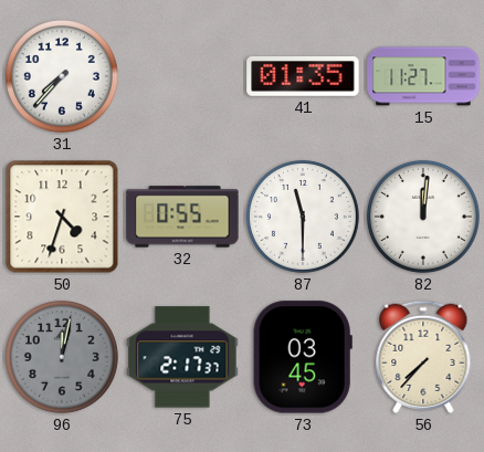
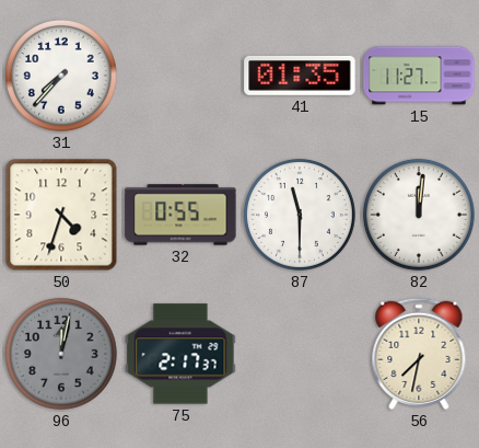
73: 03:45 -> none (303, 357)
56: 7:37 -> 7:32 (419, 354)
